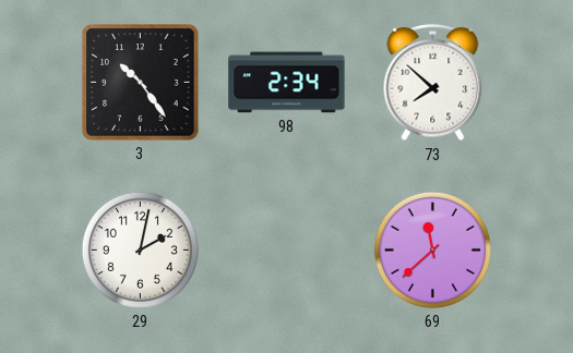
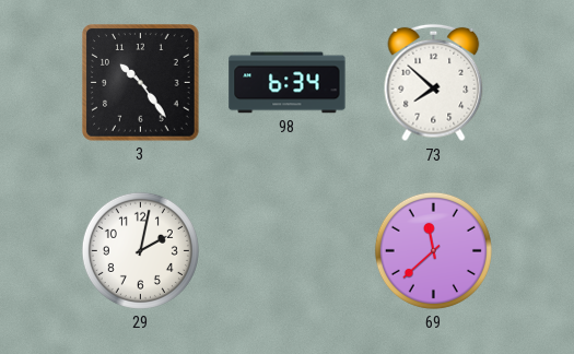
98: 2:34 -> 6:34 (288, 83)
